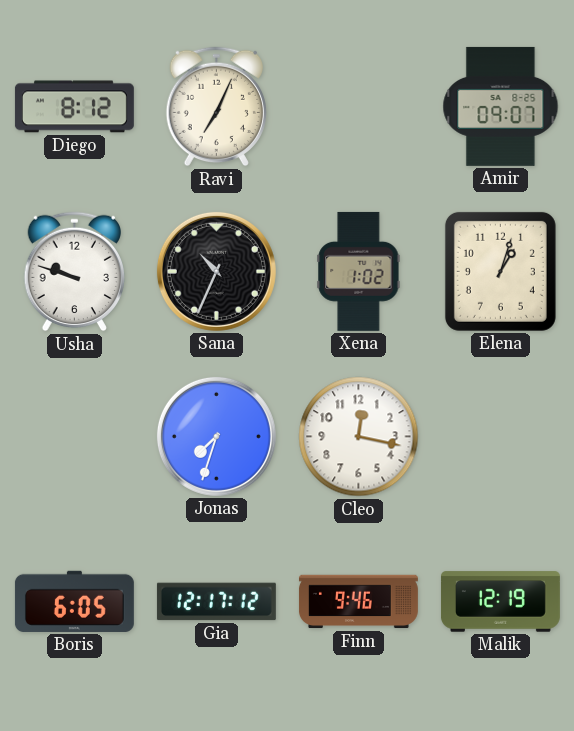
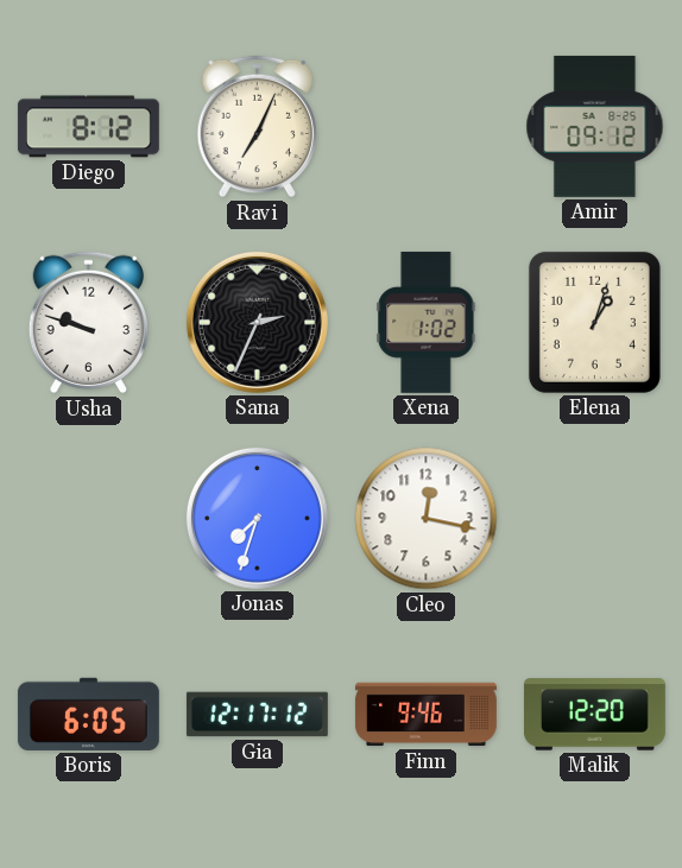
Amir: 09:07 -> 09:12 (595, 126)
Sana: 10:34 -> 2:34 (257, 322)
Malik: 12:19 -> 12:20 (594, 715)
